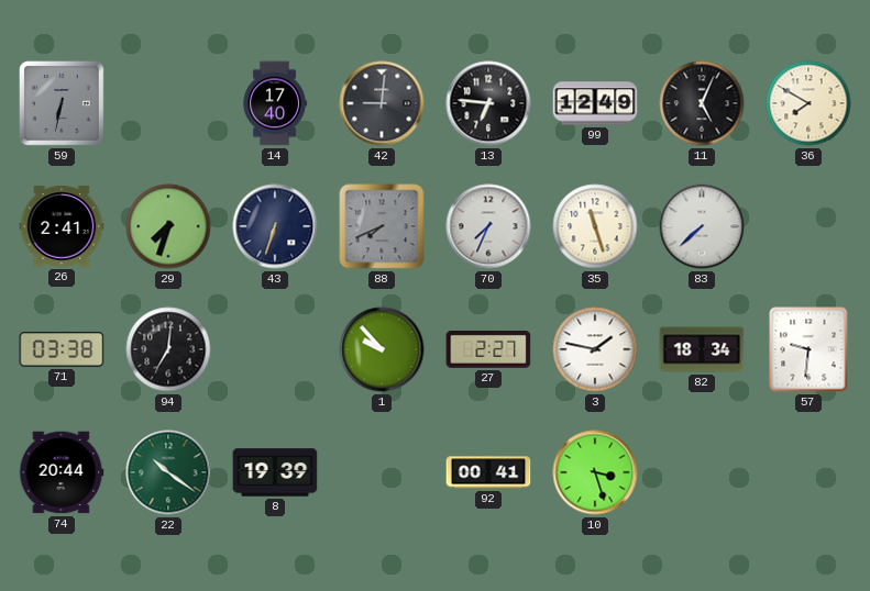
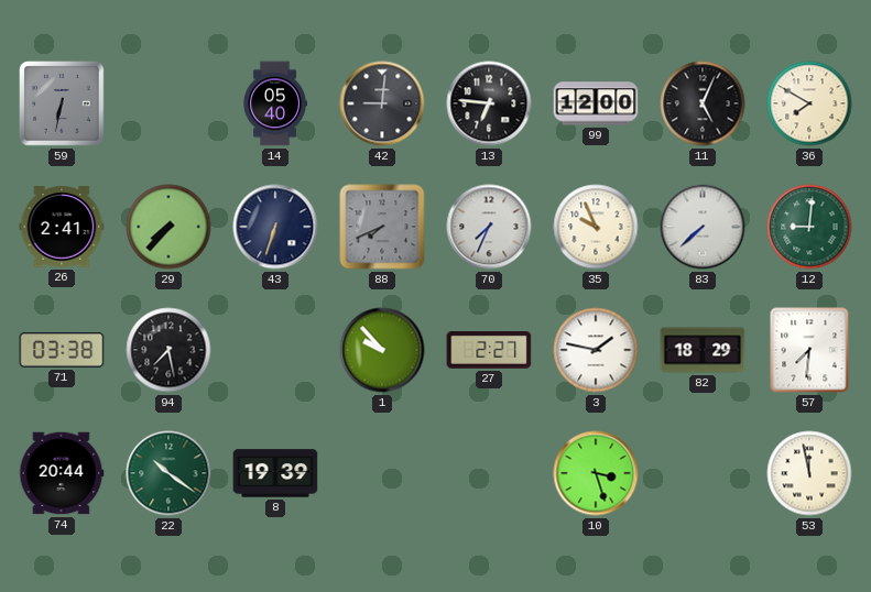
14: 17:40 -> 05:40 (275, 103)
99: 12:49 -> 12:00 (596, 103)
29: 7:33 -> 7:37 (168, 227)
35: 11:27 -> 9:56 (596, 227)
12: none -> 9:01 (809, 227)
94: 7:01 -> 7:28 (168, 350)
82: 18:34 -> 18:29 (703, 350)
57: 9:31 -> 7:31 (809, 350)
92: 00:41 -> none (488, 472)
53: none -> 11:58 (809, 473)
